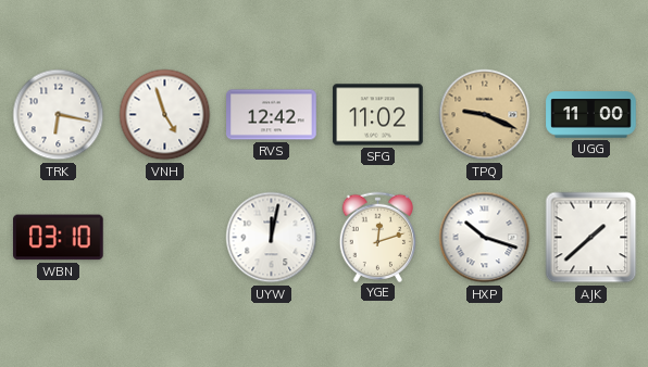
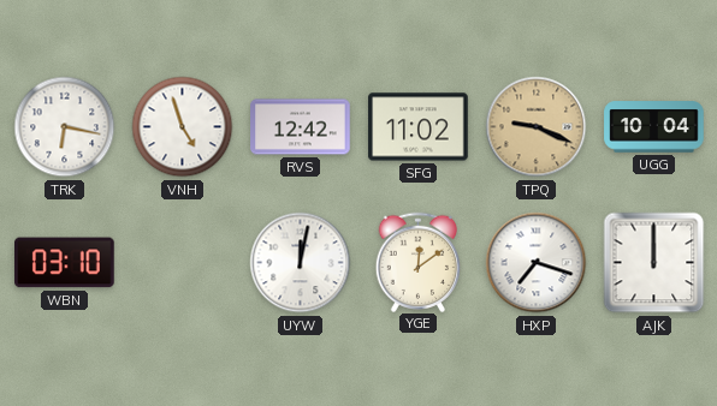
UGG: 11:00 -> 10:04 (654, 127)
YGE: 12:12 -> 12:09 (419, 262)
HXP: 10:18 -> 7:18 (537, 263)
AJK: 1:38 -> 12:00 (654, 263)
